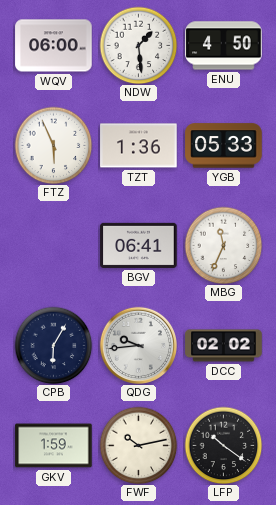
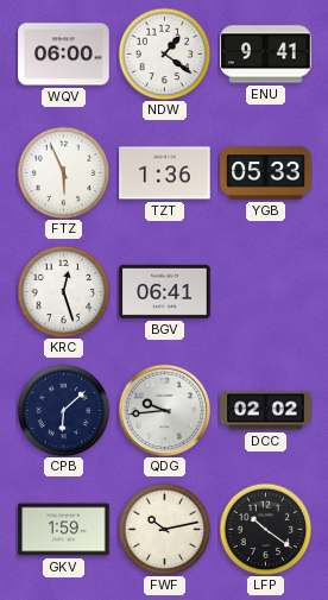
NDW: 1:29 -> 1:21 (164, 53)
ENU: 4:50 -> 9:41 (266, 55)
KRC: none -> 12:27 (63, 291)
MBG: 11:34 -> none (223, 245)
CPB: 6:05 -> 6:08 (63, 410)
